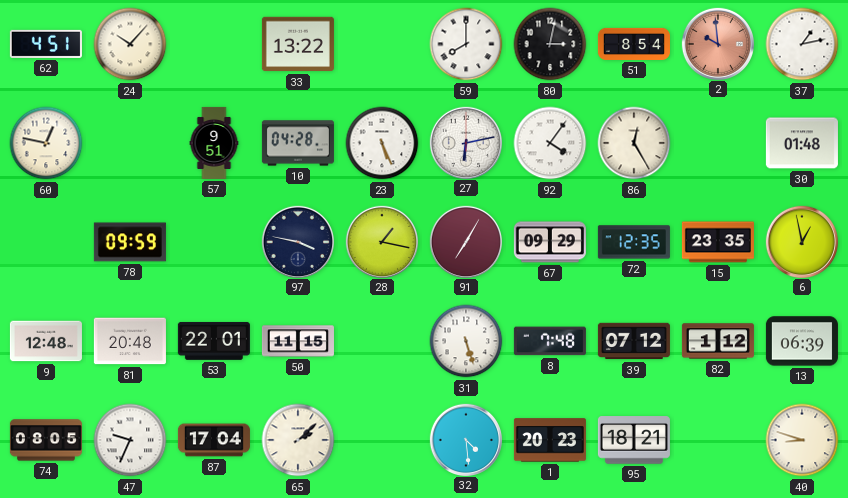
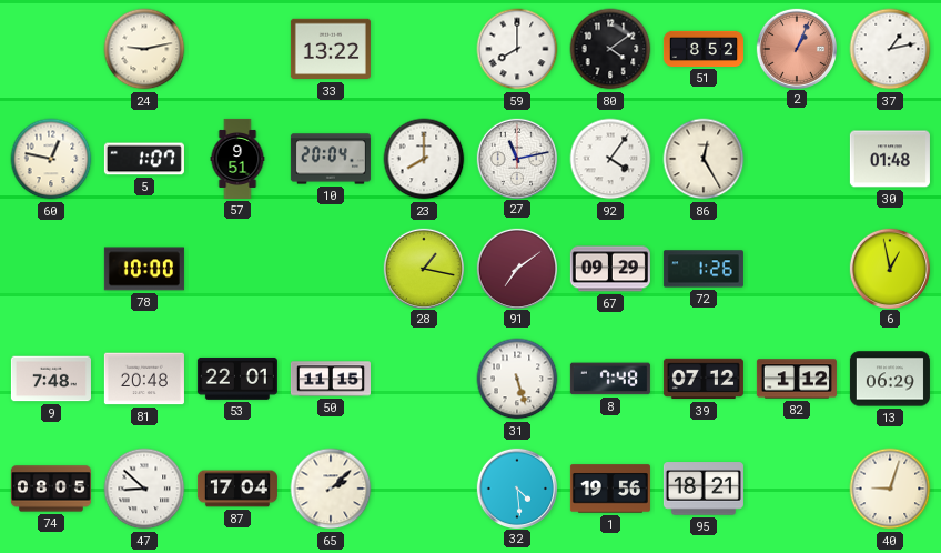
62: 4:51 -> none (46, 44)
24: 10:07 -> 9:13 (144, 49)
80: 3:02 -> 4:09 (610, 49)
51: 8:54 -> 8:52 (704, 49)
2: 9:59 -> 1:04 (796, 48)
5: none -> 1:07 (144, 159)
10: 04:28 -> 20:04 (331, 159)
23: 5:26 -> 8:00 (424, 159)
27: 6:13 -> 11:13 (516, 158)
78: 09:59 -> 10:00 (144, 269)
97: 3:47 -> none (297, 241)
91: 7:05 -> 7:09 (516, 268)
72: 12:35 -> 1:26 (704, 269)
15: 23:35 -> none (718, 242)
9: 12:48 -> 7:48 (51, 379)
13: 06:39 -> 06:29 (890, 379)
47: 9:34 -> 8:52 (144, 489)
1: 20:23 -> 19:56 (610, 489)
40: 8:48 -> 9:03 (890, 489)
